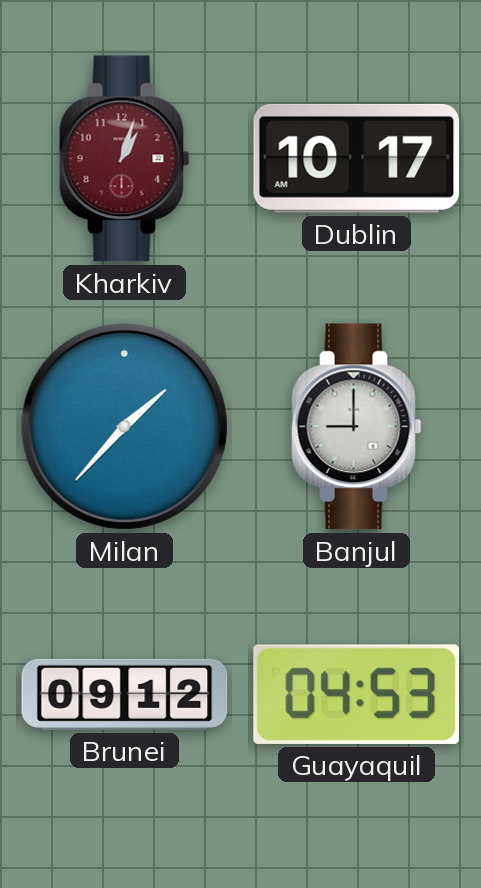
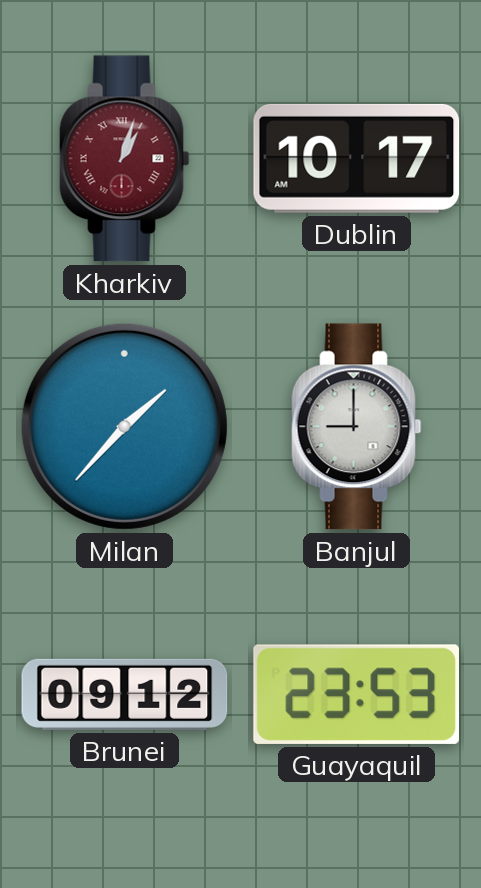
Kharkiv numerals: Arabic -> Roman (125, 159)
Guayaquil: 04:53 -> 23:53 (356, 694)
